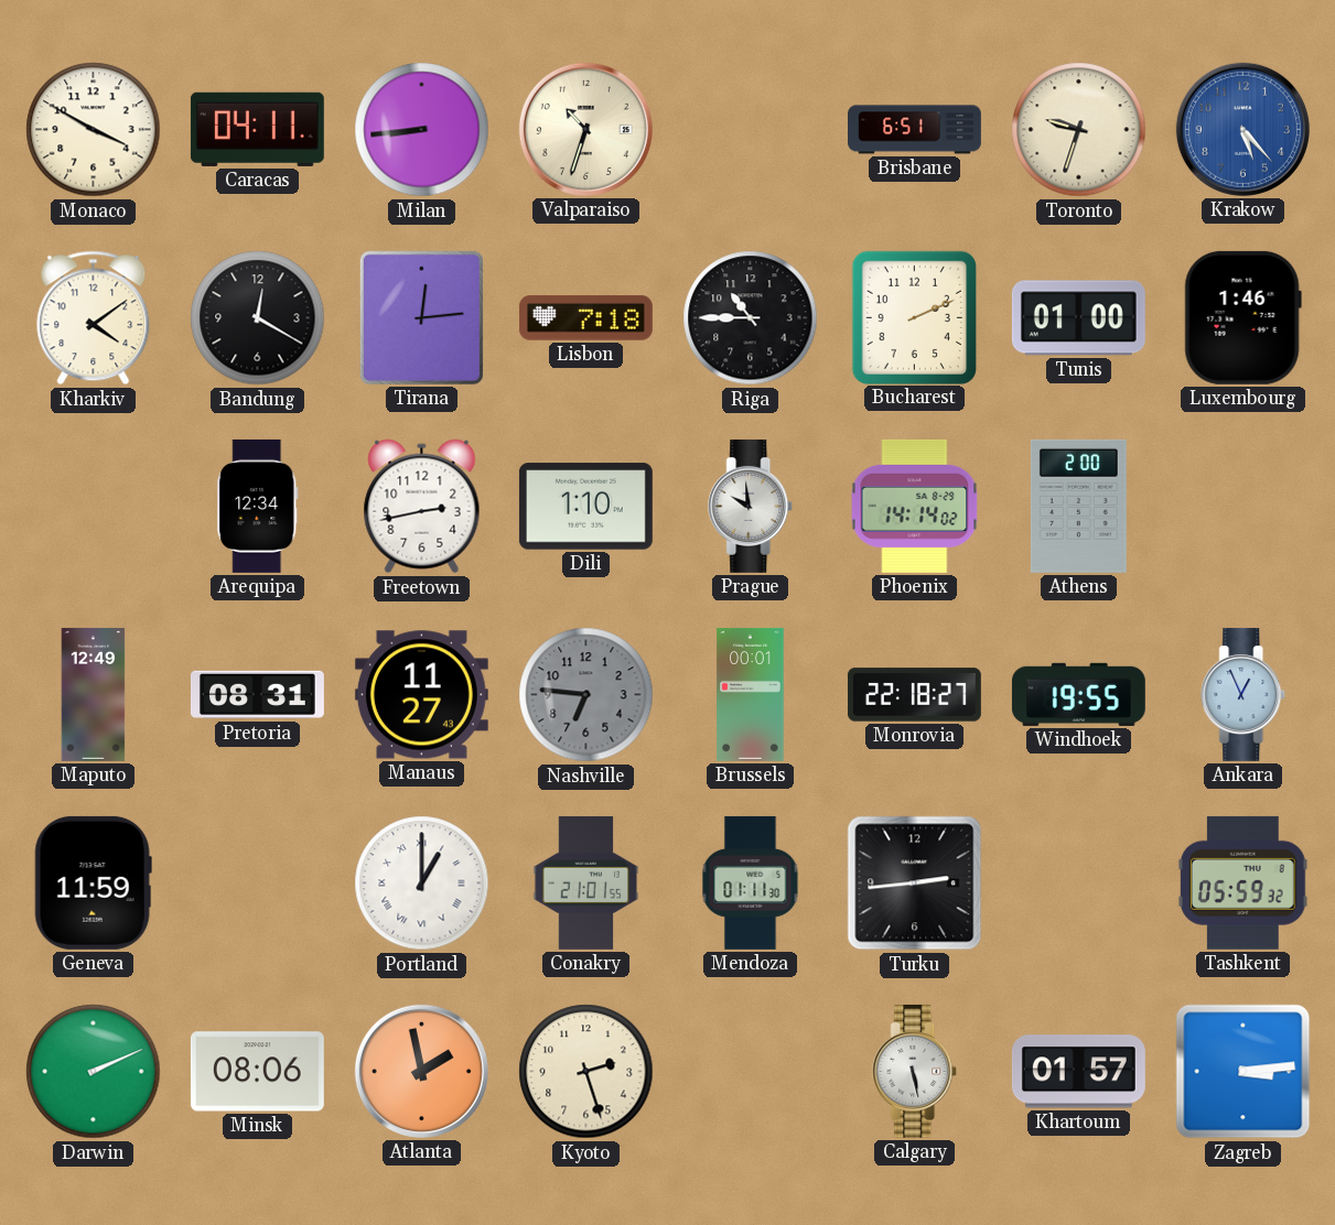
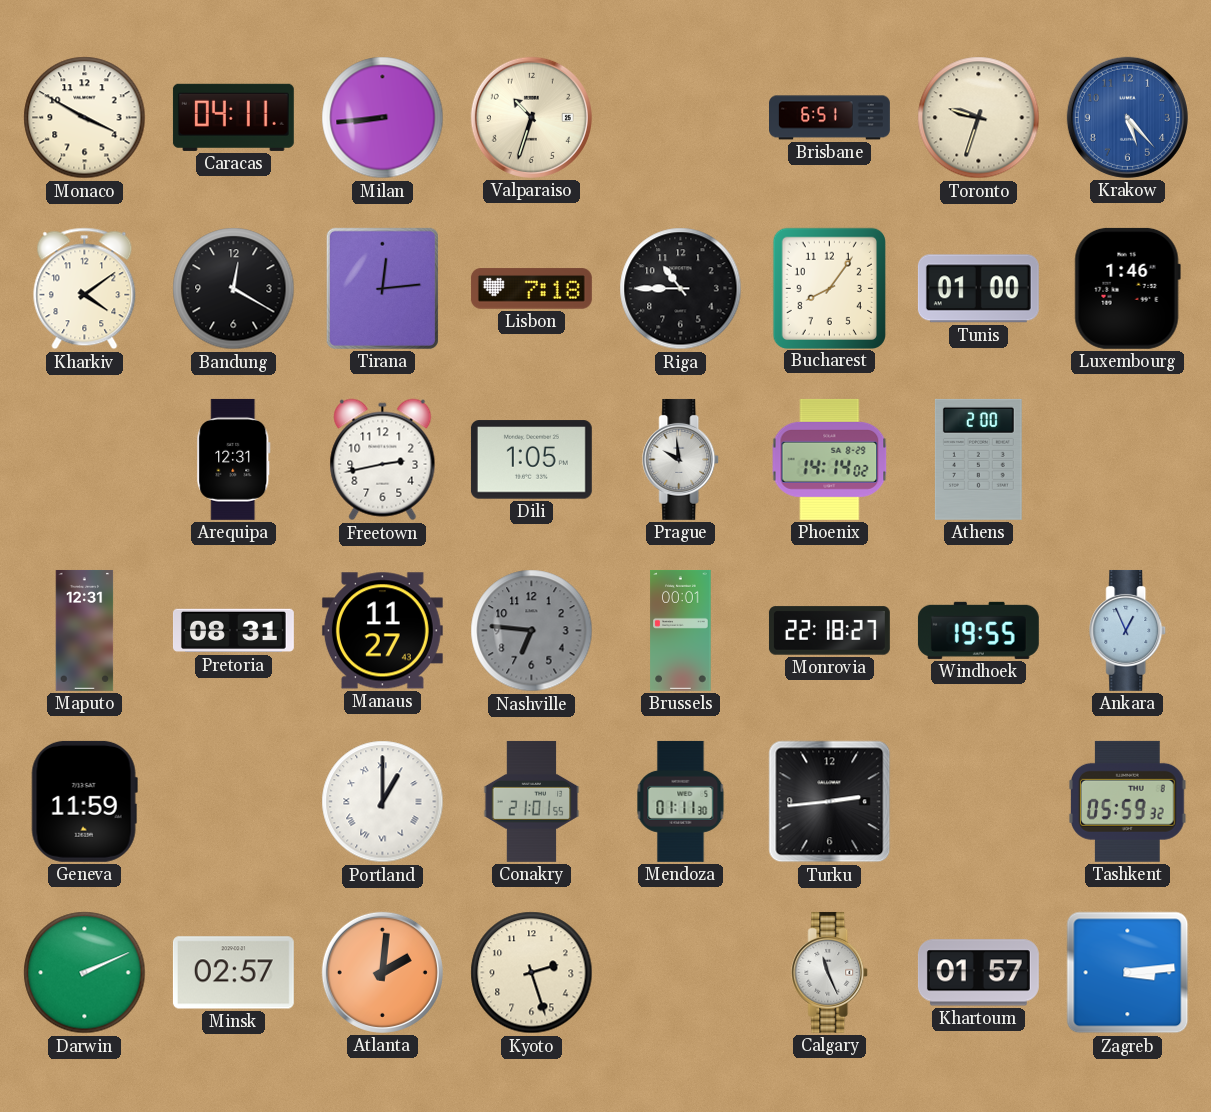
Bucharest: 2:11 -> 8:06 (829, 288)
Arequipa: 12:34 -> 12:31 (234, 459)
Dili: 1:10 -> 1:05 (531, 460)
Maputo: 12:49 -> 12:31 (85, 630)
Minsk: 08:06 -> 02:57 (233, 973)
Atlanta: 1:58 -> 2:01 (382, 972)
Calgary: 5:28 -> 11:26 (830, 972)
